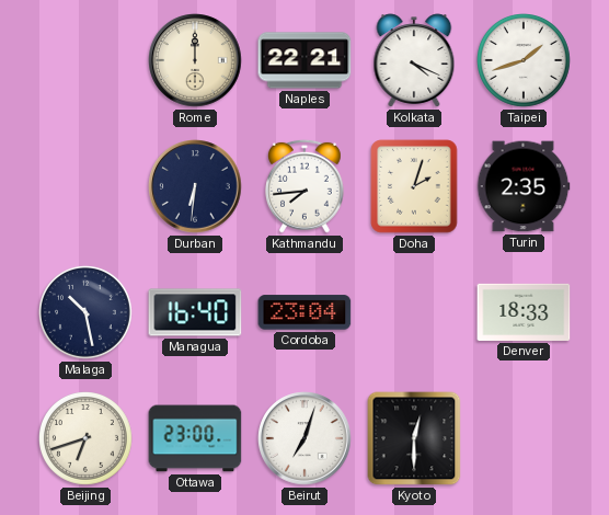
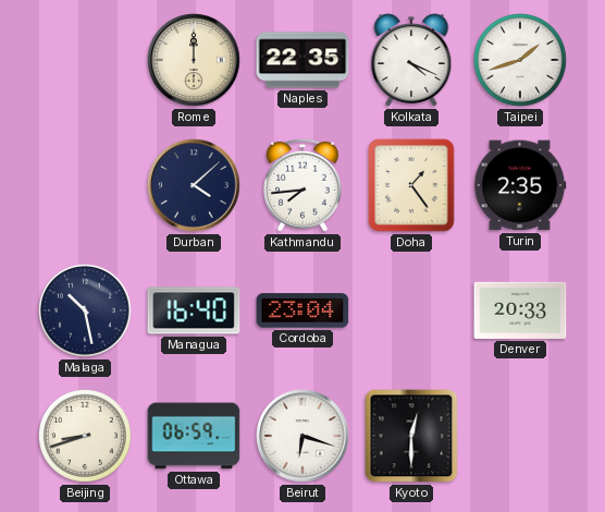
Naples: 22:21 -> 22:35 (302, 60)
Durban: 6:31 -> 4:08 (194, 185)
Doha: 2:03 -> 1:24 (411, 185)
Denver: 18:33 -> 20:33 (520, 310)
Beijing: 6:42 -> 8:42 (86, 437)
Ottawa: 23:00 -> 06:59 (194, 436)
Beirut: 7:03 -> 6:18 (302, 436)
